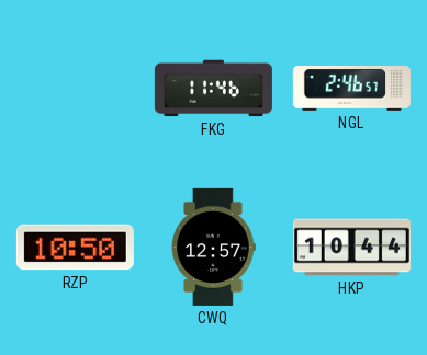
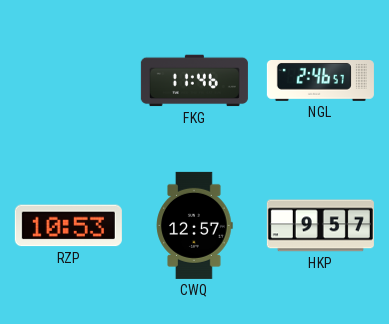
RZP: 10:50 -> 10:53 (68, 226)
HKP: 10:44 -> 9:57 (320, 226)
